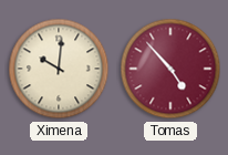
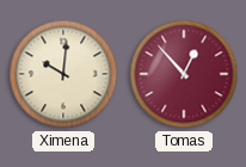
Tomas: 4:53 -> 12:53 (184, 74)
